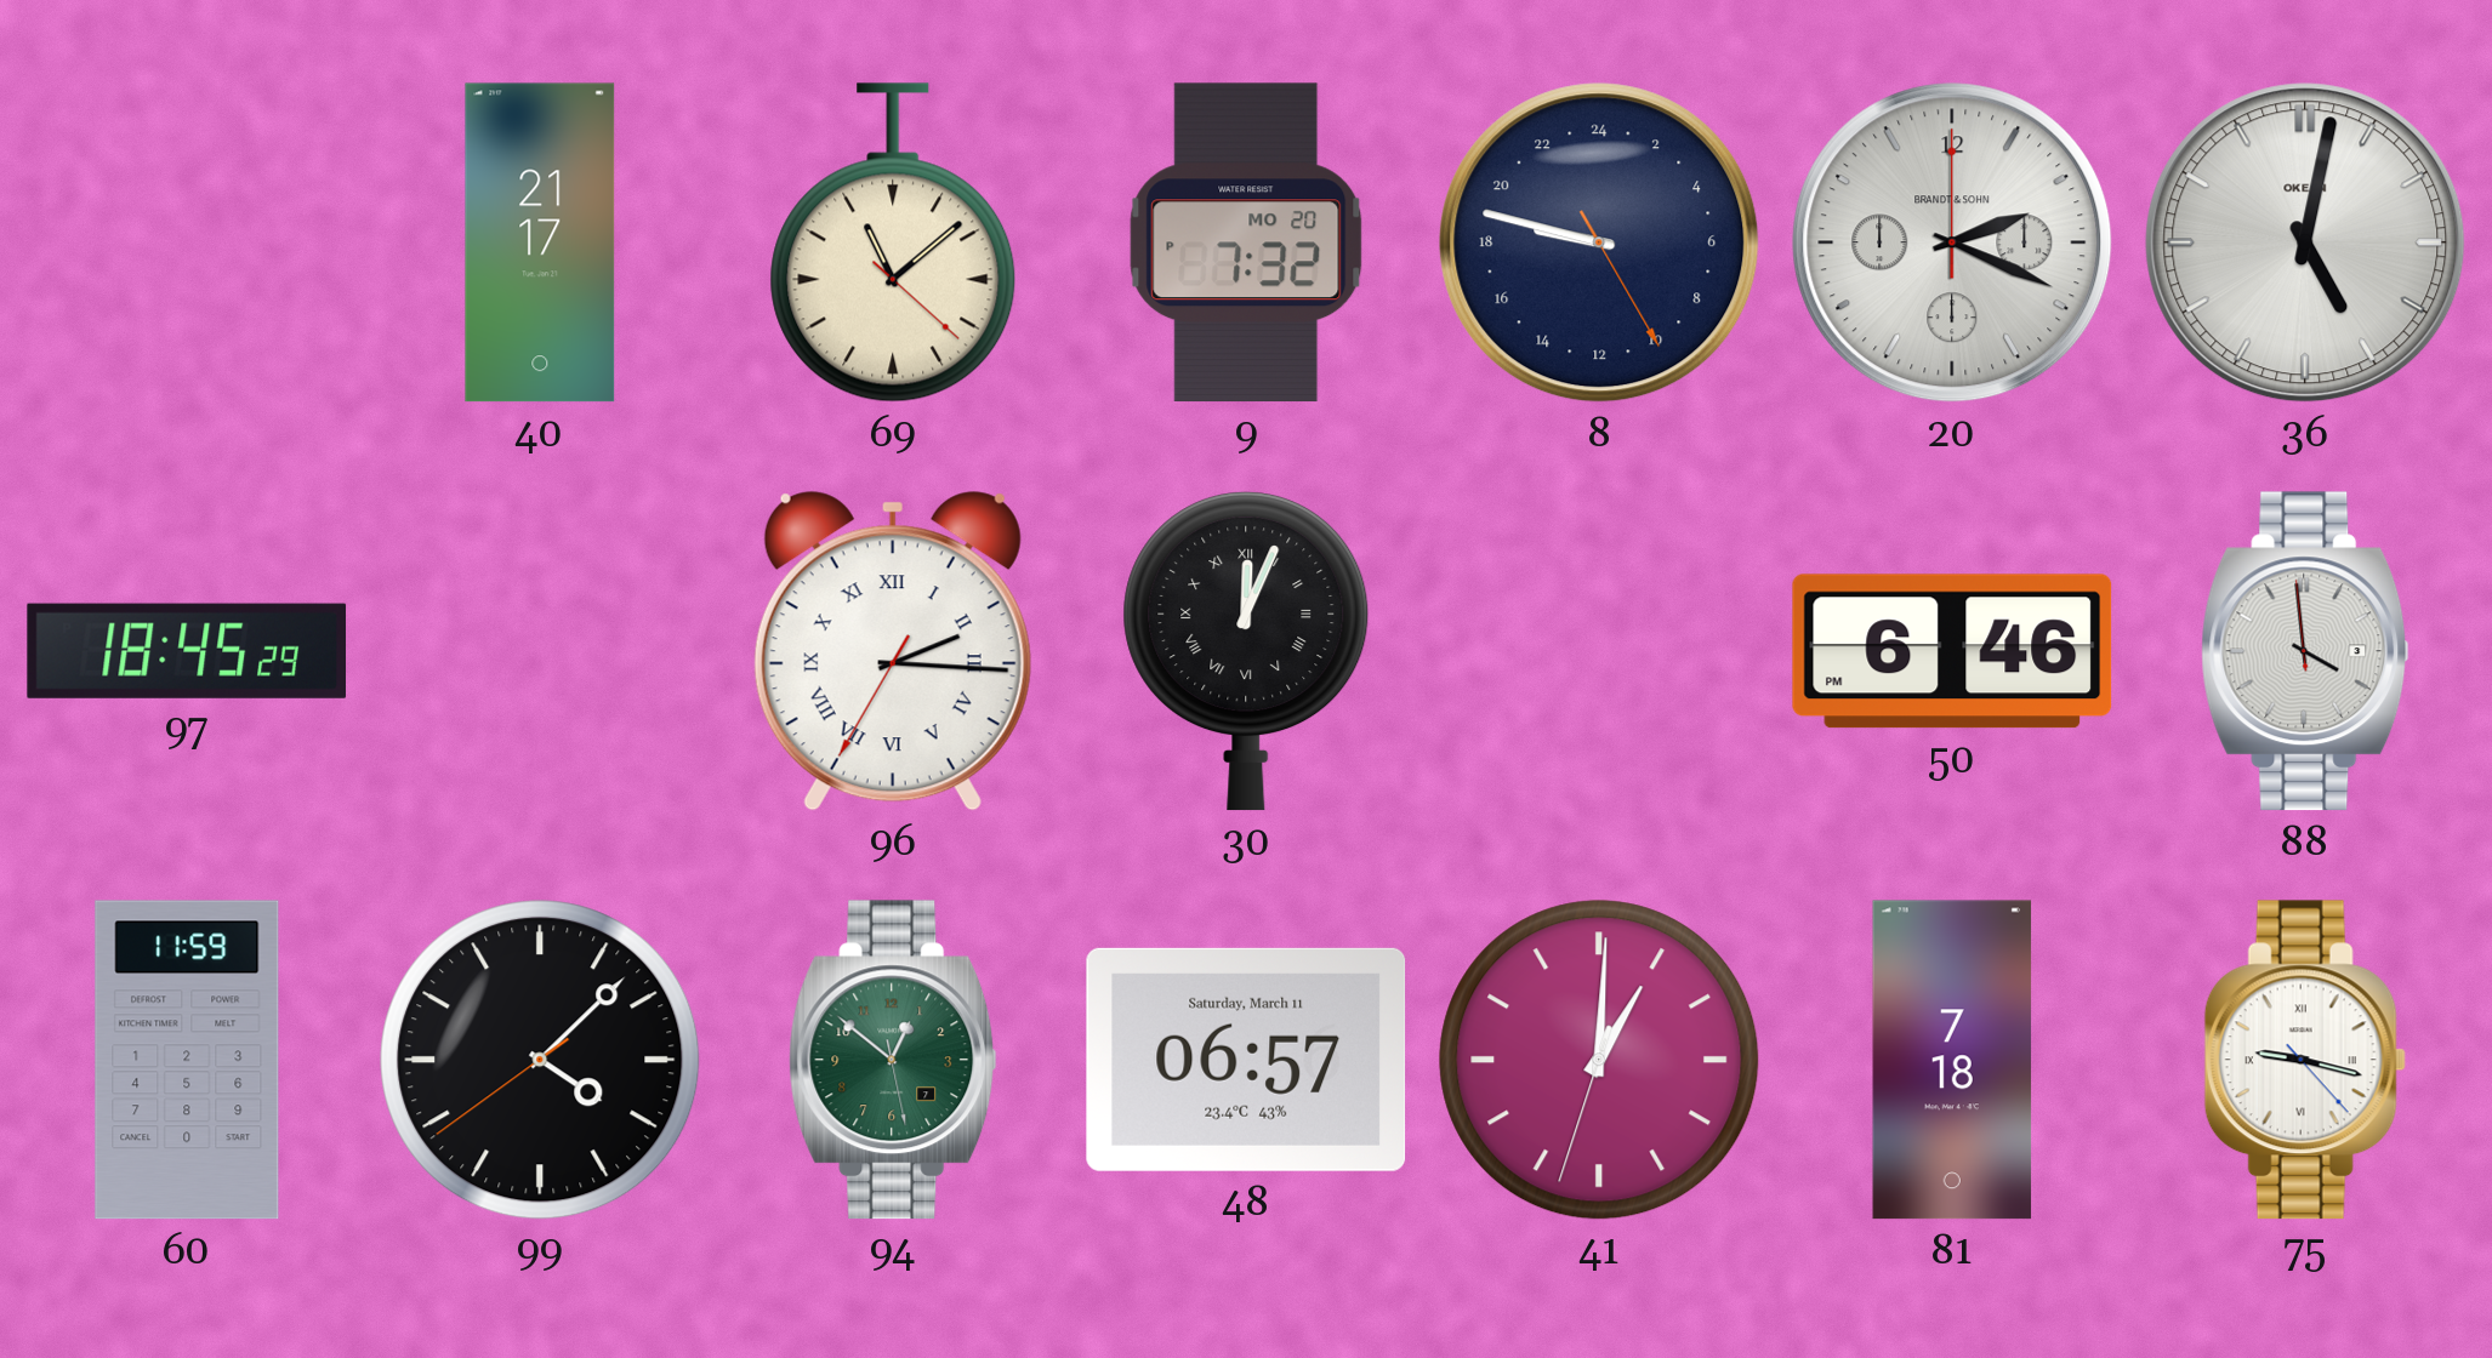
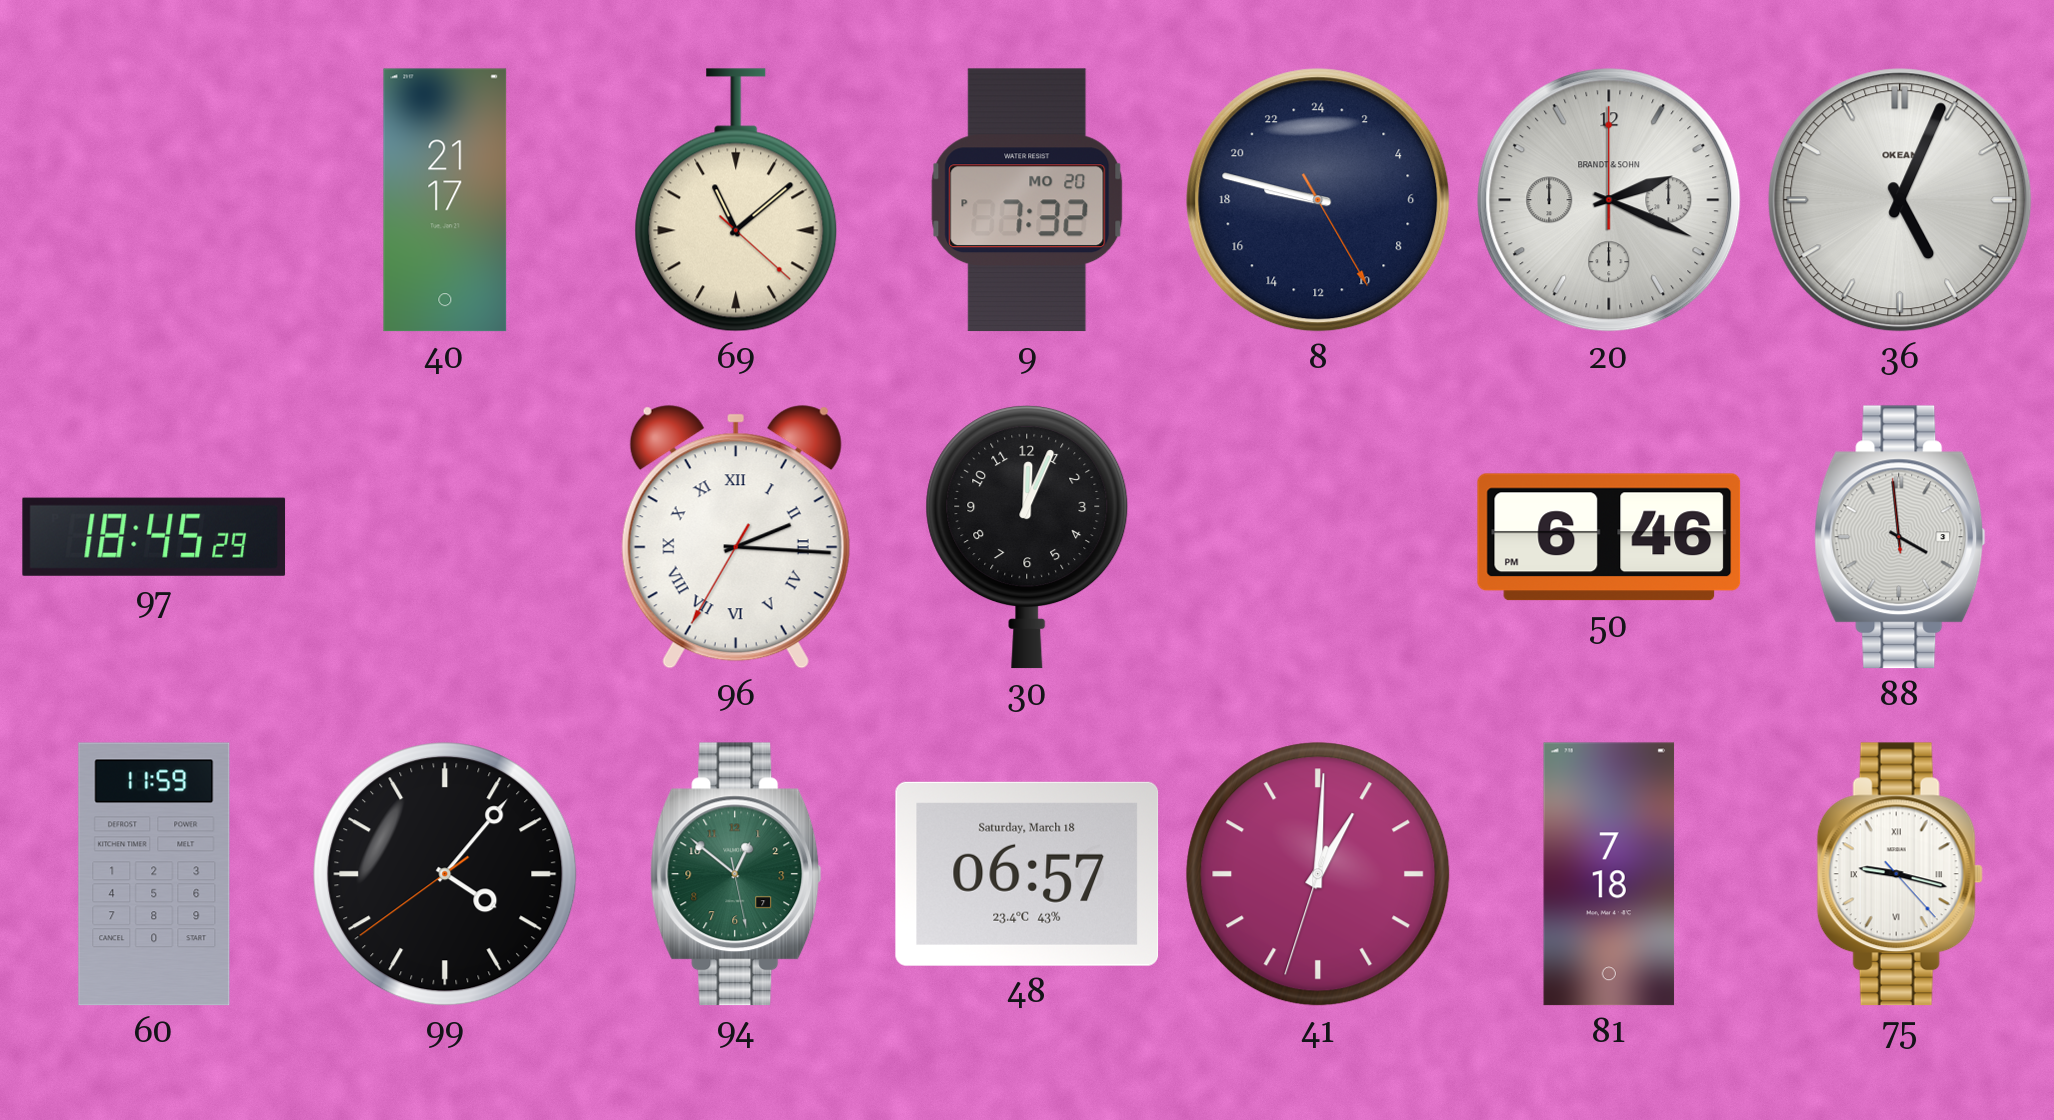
36: 5:02 -> 5:04 (1900, 200)
30 numerals: Roman -> Arabic (1027, 537)
99: 4:07 -> 4:06 (445, 874)
48 date: Saturday, March 11 -> Saturday, March 18 (1027, 874)
